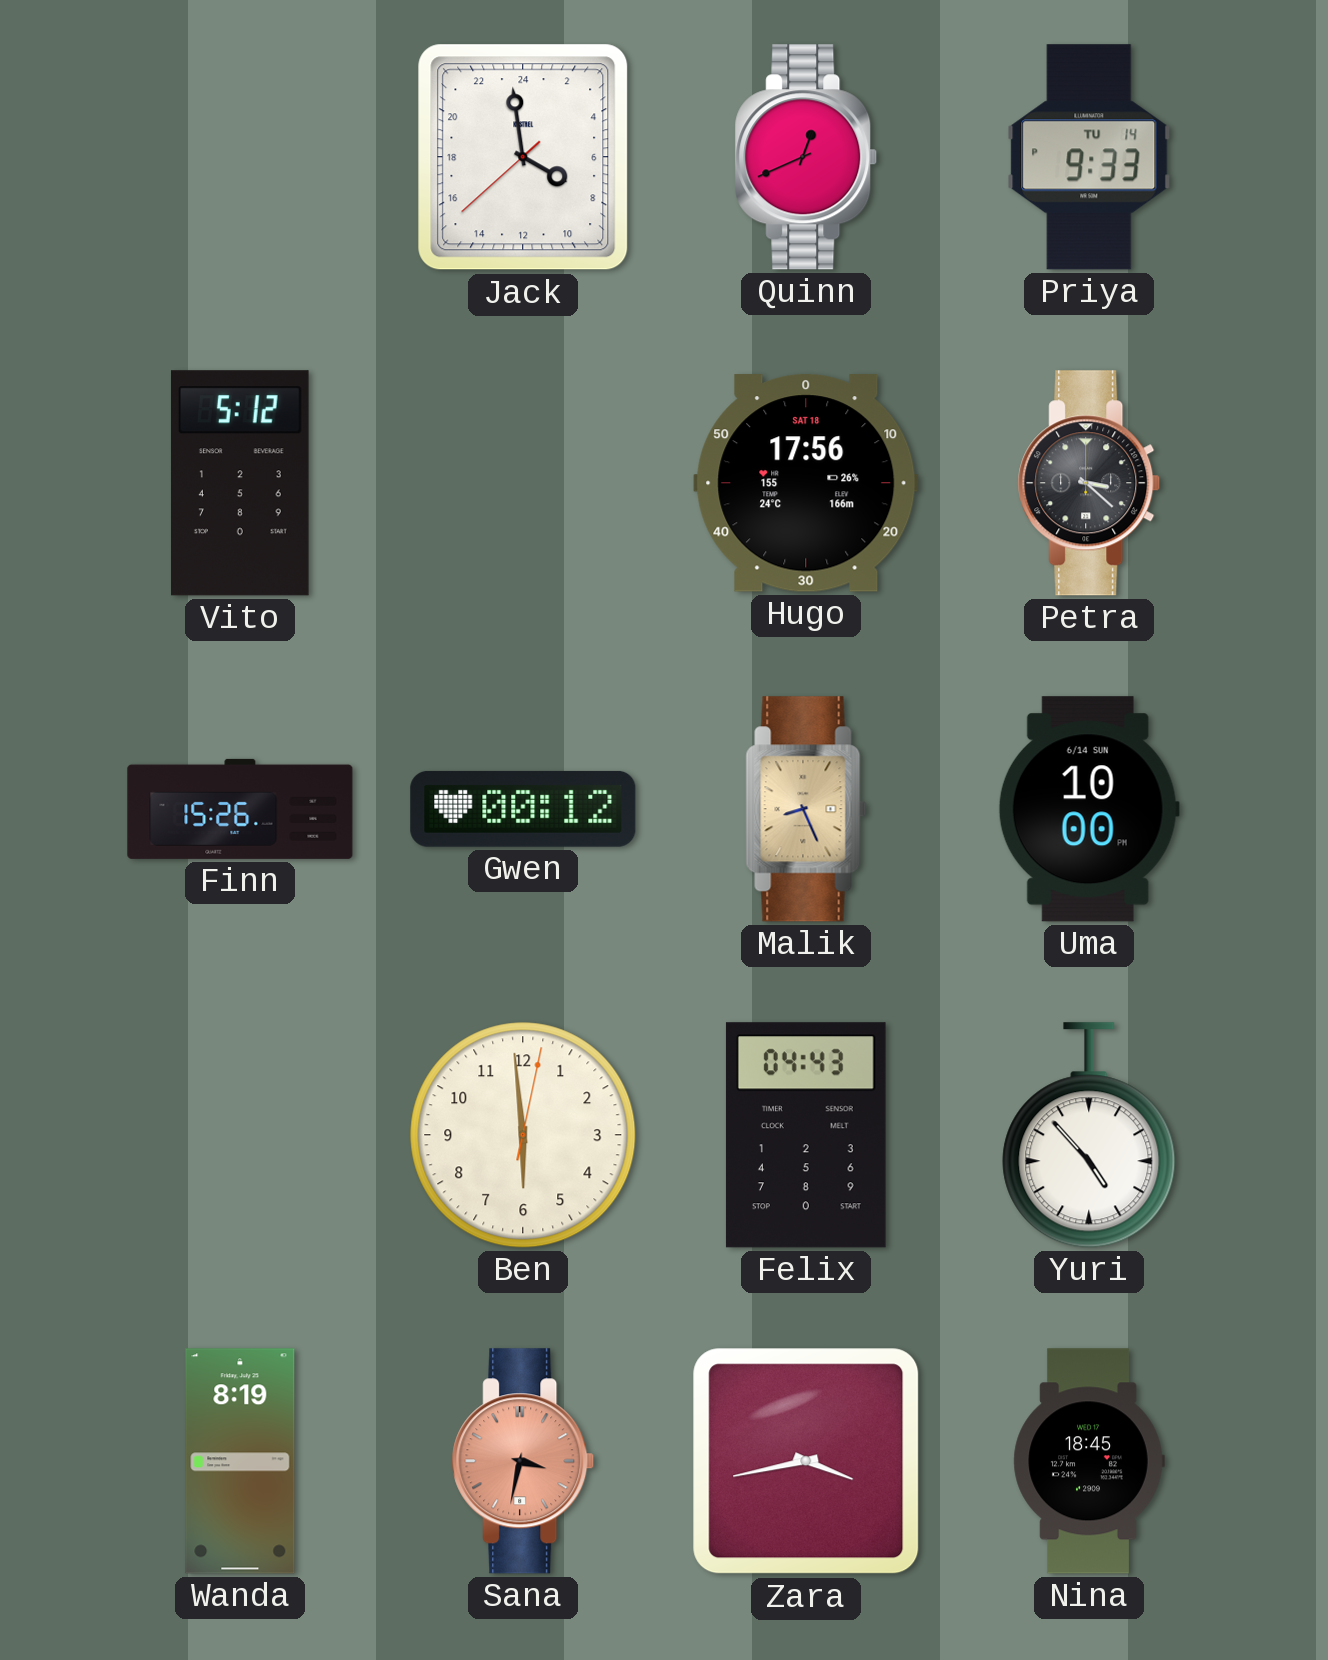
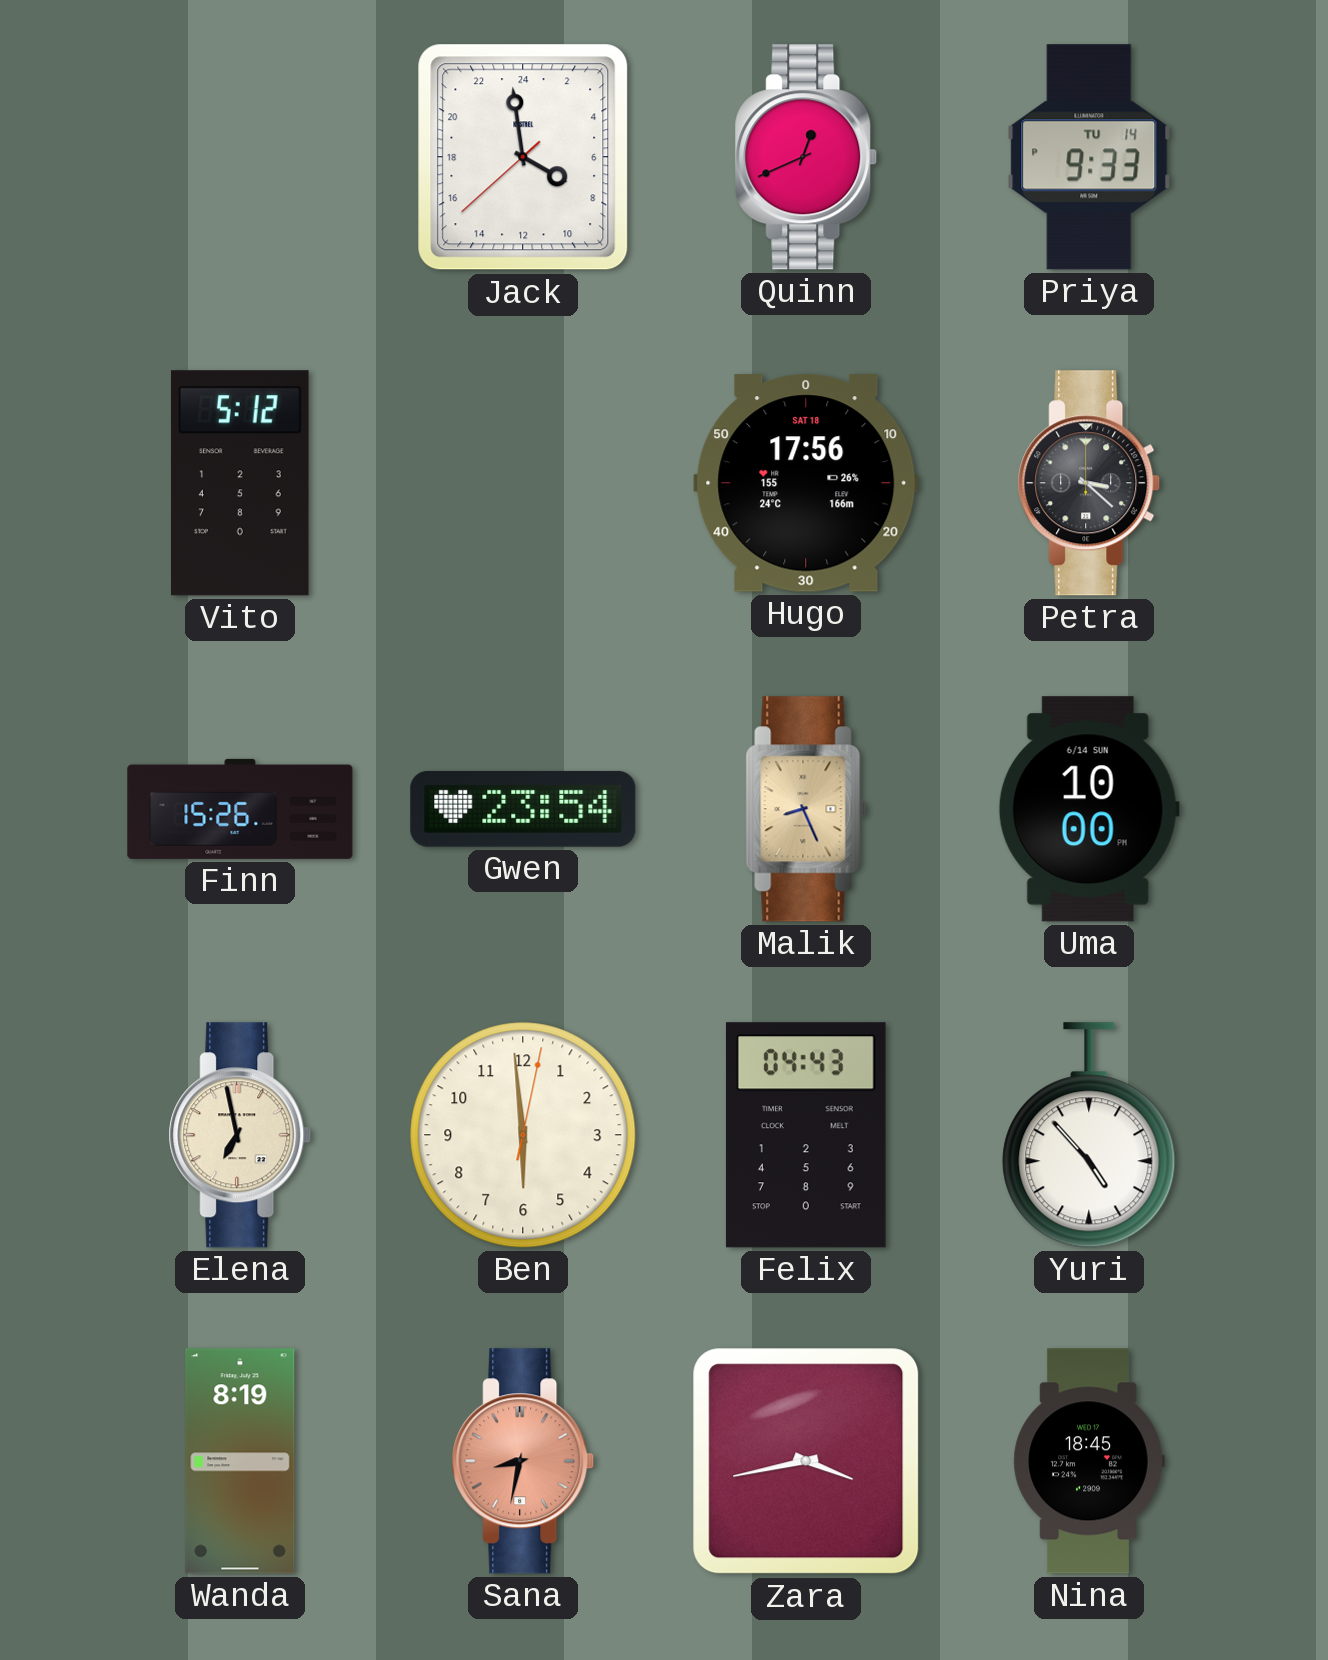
Gwen: 00:12 -> 23:54 (523, 809)
Elena: none -> 6:58 (240, 1135)
Sana: 3:32 -> 8:32 (523, 1461)
